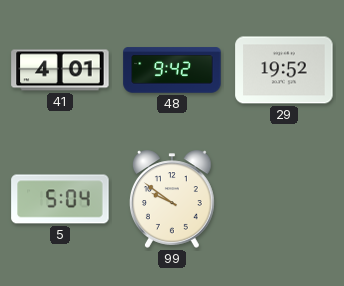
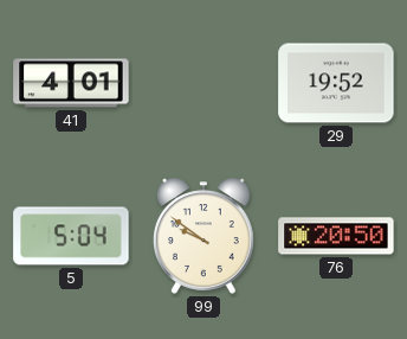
48: 9:42 -> none (172, 70)
76: none -> 20:50 (336, 236)
